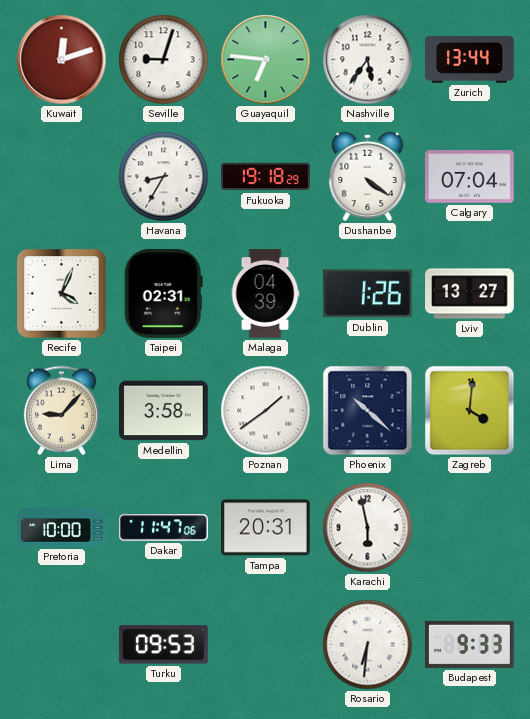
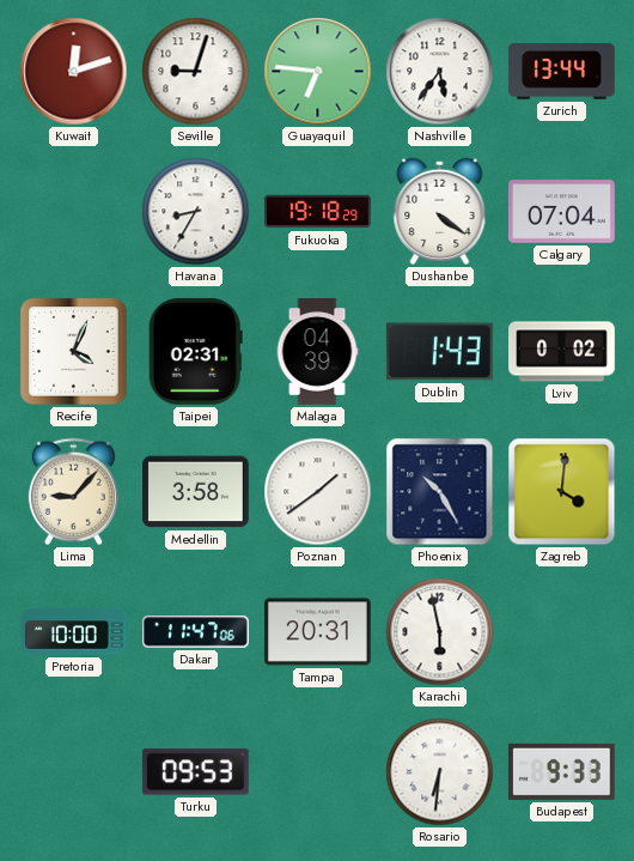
Dublin: 1:26 -> 1:43 (439, 352)
Lviv: 13:27 -> 0:02 (562, 352)
Phoenix: 10:22 -> 10:25 (440, 492)
